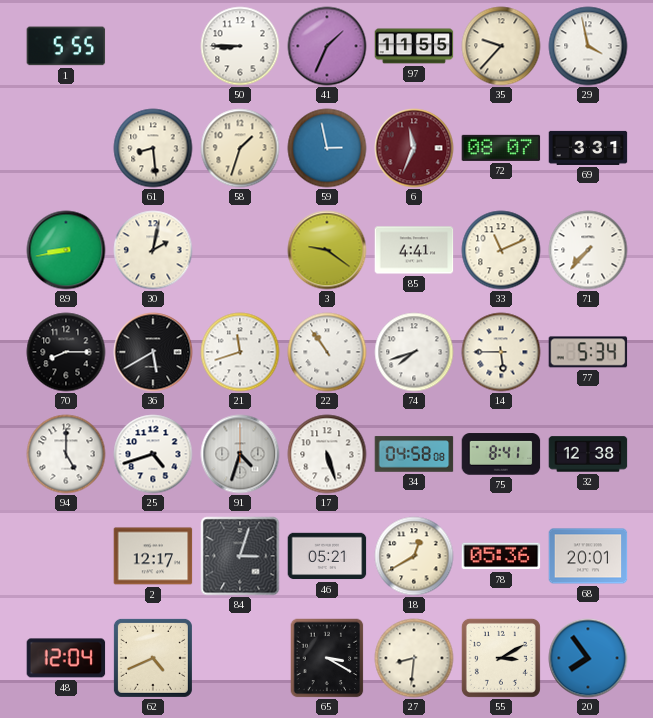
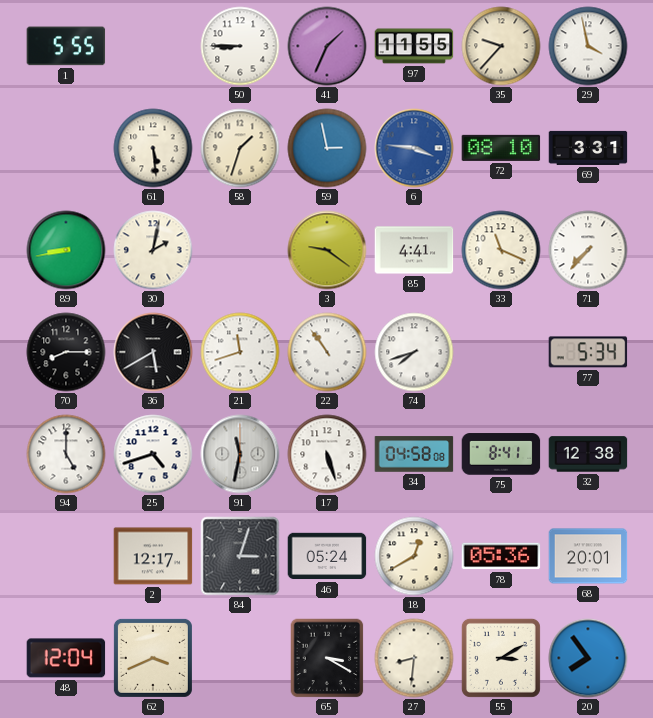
61: 8:29 -> 5:29 (153, 148)
6: 11:34 -> 3:46 (414, 148)
6 dial: burgundy -> blue (414, 148)
72: 08:07 -> 08:10 (501, 148)
33: 11:11 -> 11:19 (501, 250)
14: 5:45 -> none (501, 352)
91: 4:33 -> 11:32 (240, 454)
46: 05:21 -> 05:24 (327, 556)
62: 4:41 -> 3:41 (153, 658)
